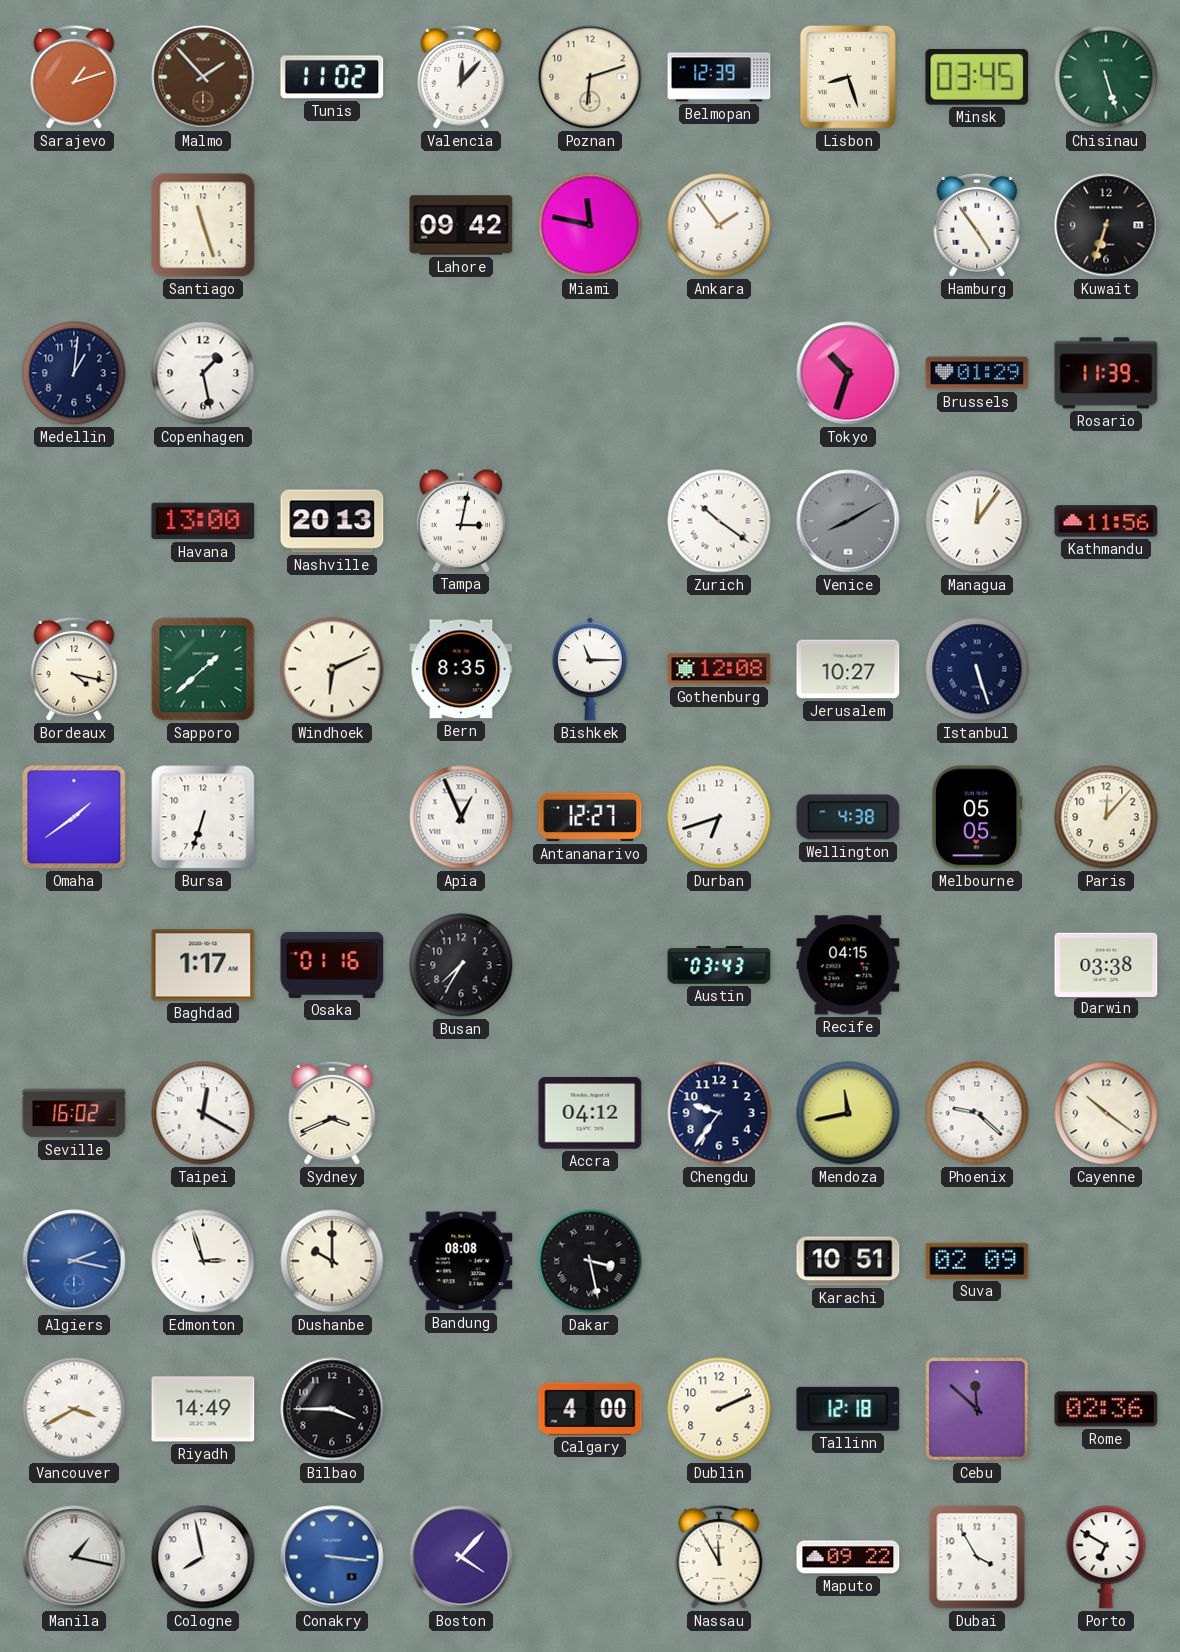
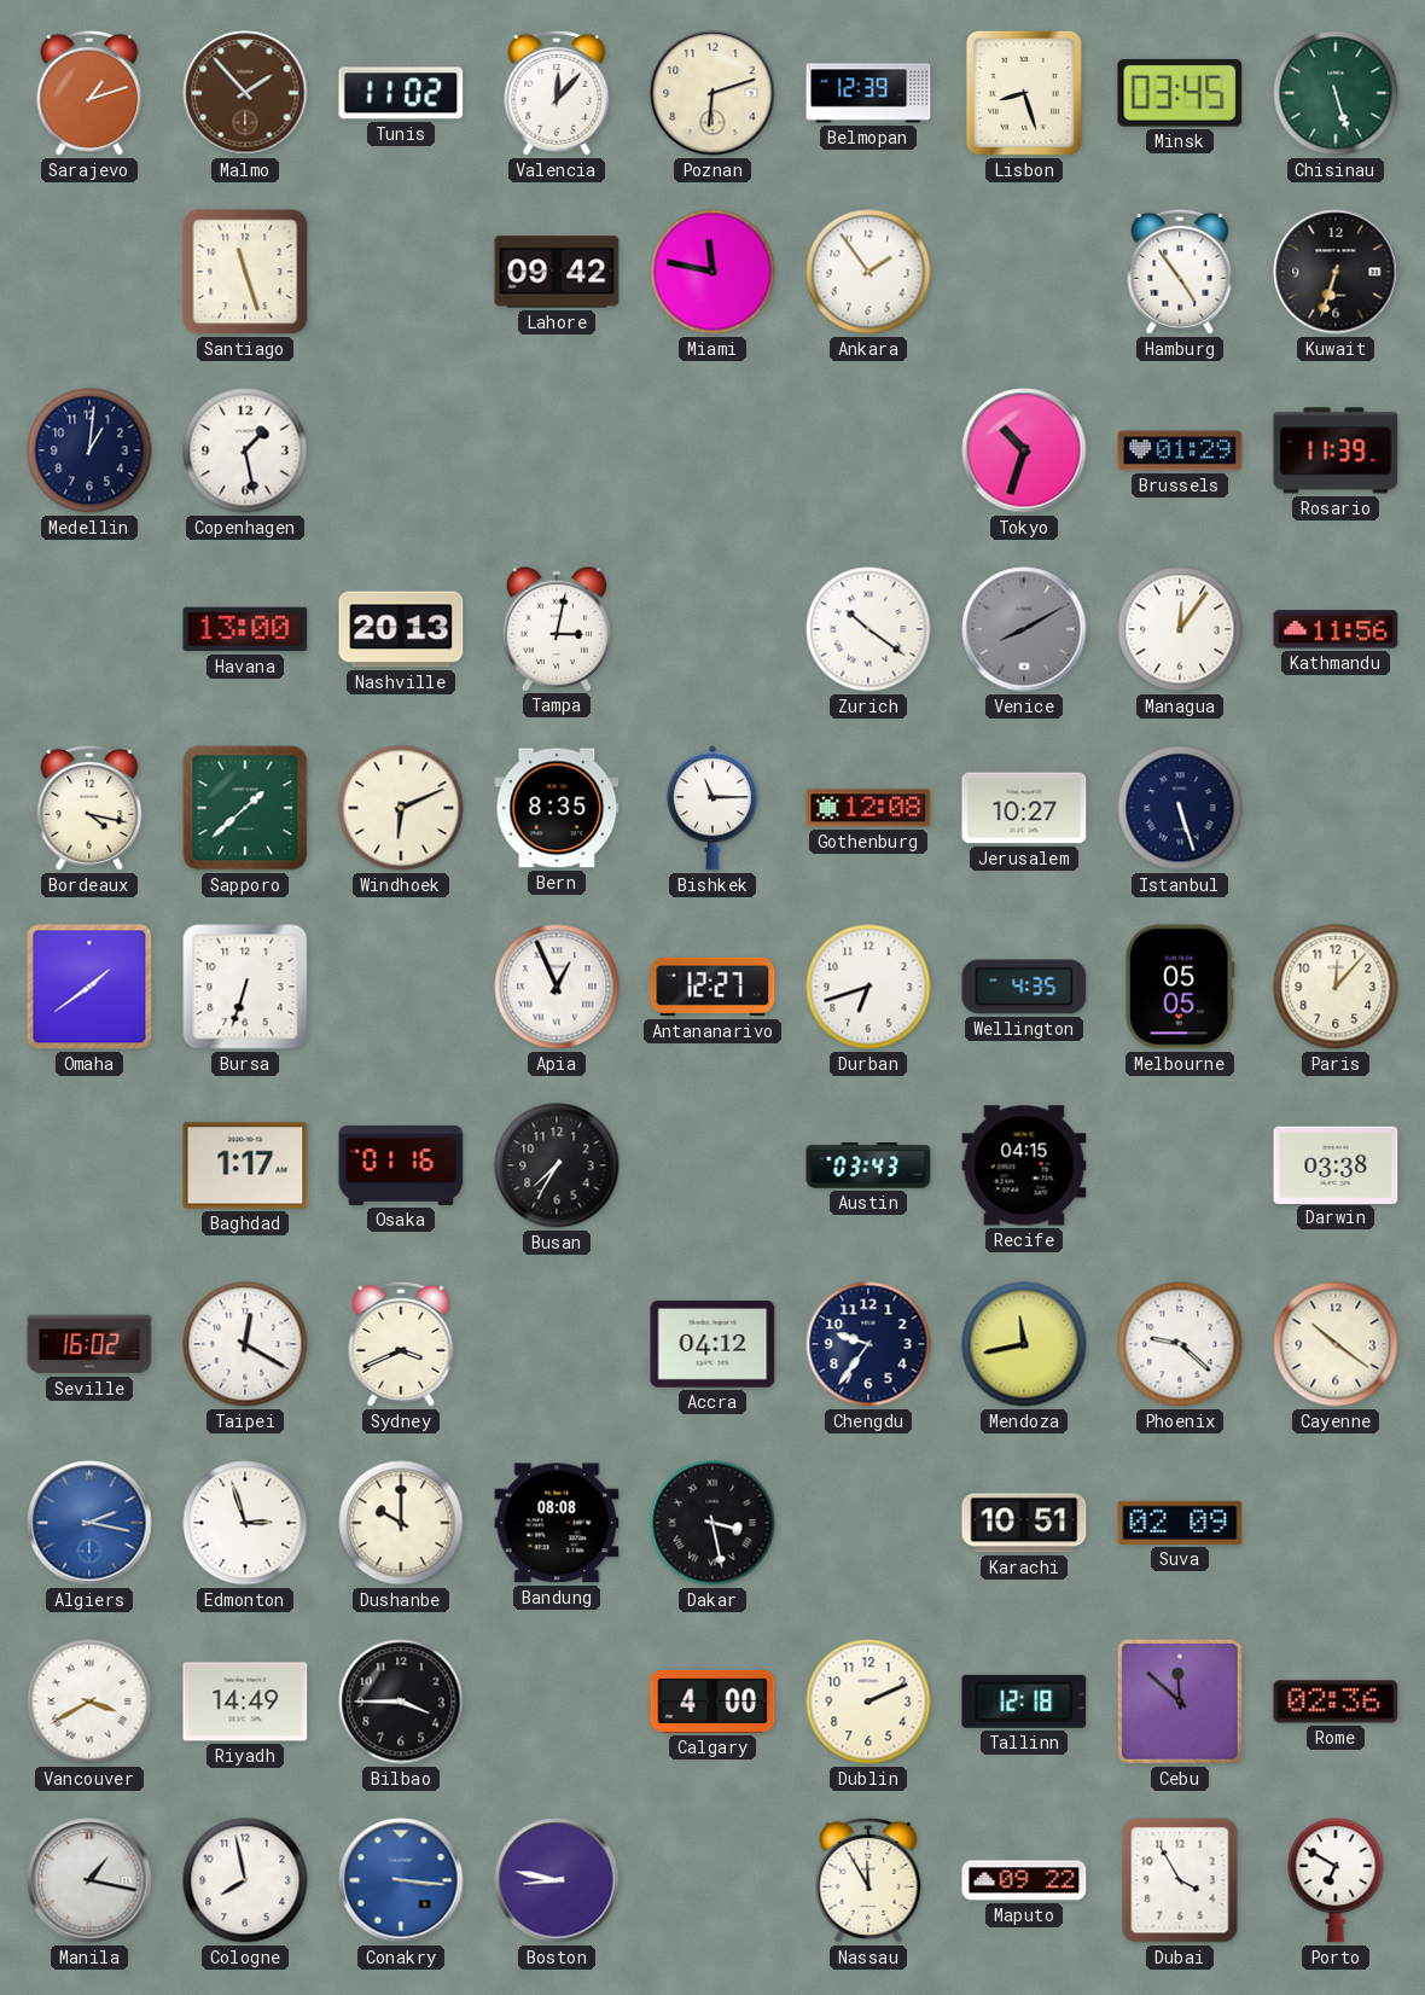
Wellington: 4:38 -> 4:35 (1024, 987)
Boston: 4:07 -> 8:47 (557, 1880)
